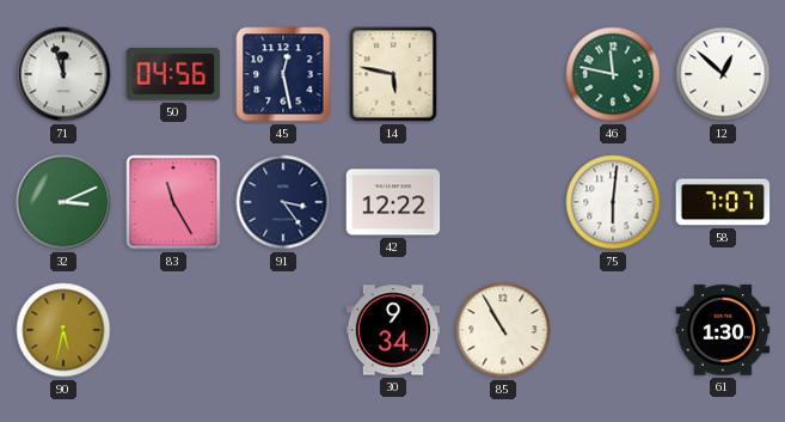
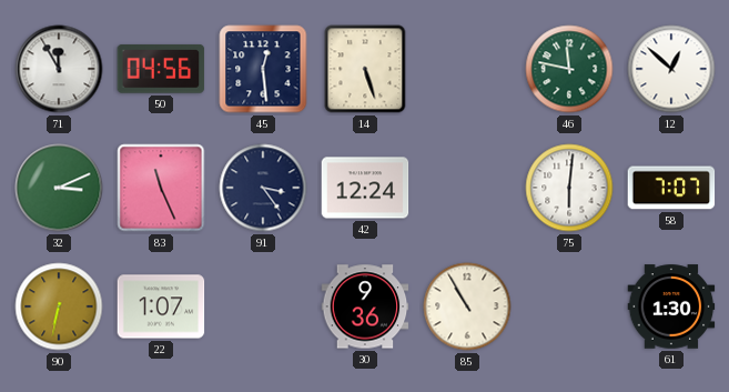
71: 11:57 -> 11:55 (59, 69)
45: 12:28 -> 12:29 (263, 69)
14: 5:47 -> 5:27 (365, 69)
83: 11:25 -> 11:26 (161, 188)
42: 12:22 -> 12:24 (365, 188)
90: 5:32 -> 6:32 (59, 306)
22: none -> 1:07 (161, 306)
30: 9:34 -> 9:36 (365, 306)
